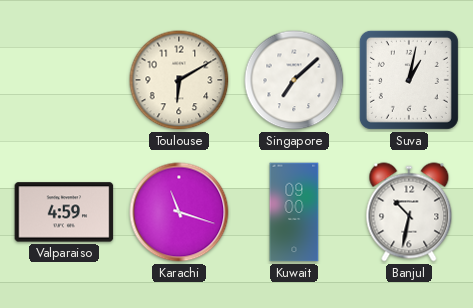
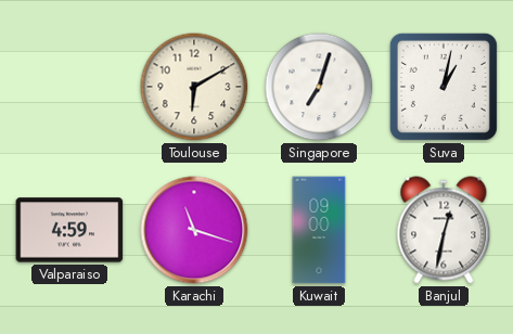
Singapore: 7:08 -> 7:03 (319, 87)
Banjul: 10:32 -> 12:32 (444, 230)
